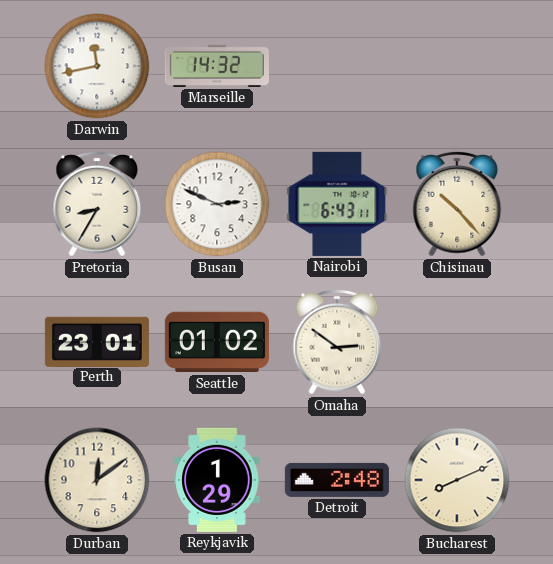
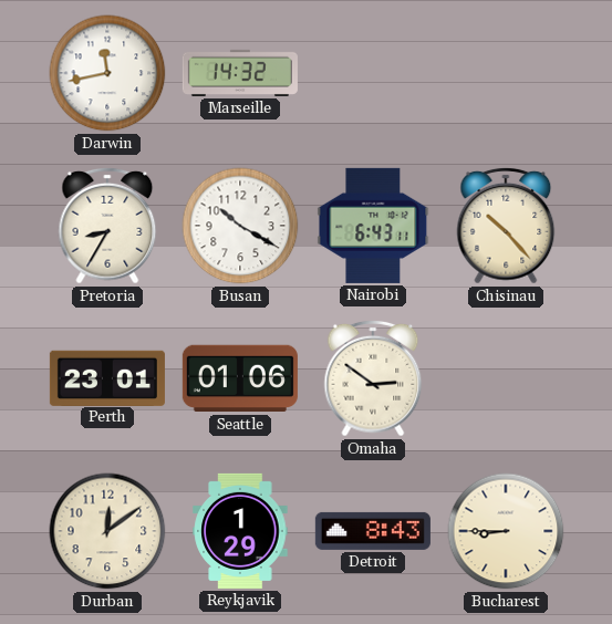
Busan: 2:49 -> 10:20 (240, 226)
Seattle: 01:02 -> 01:06 (240, 378)
Detroit: 2:48 -> 8:43 (373, 531)
Bucharest: 8:11 -> 8:45 (506, 531)
